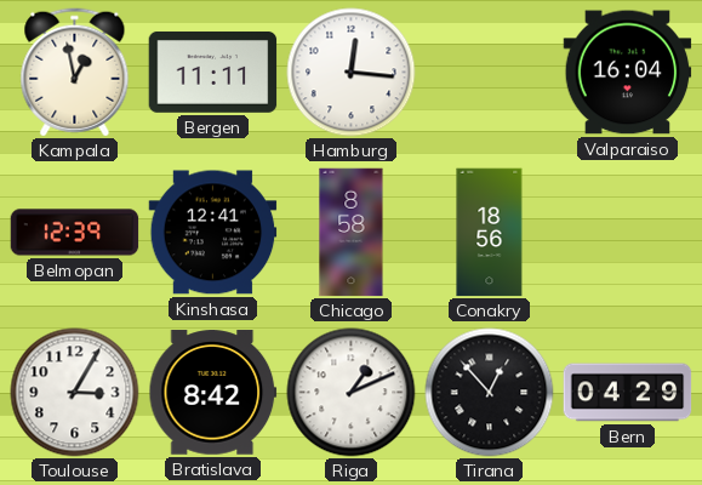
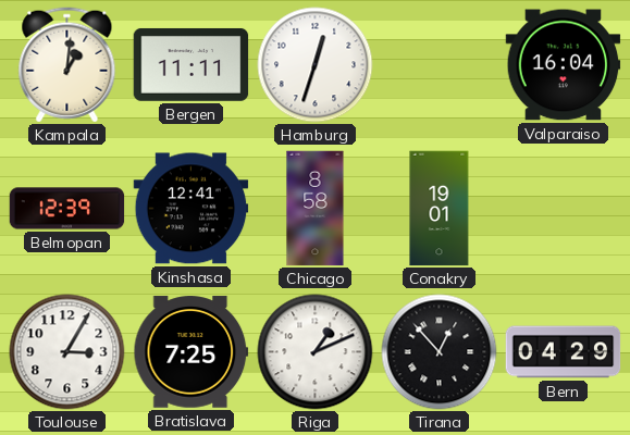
Kampala: 12:58 -> 1:01 (67, 65)
Hamburg: 12:16 -> 12:33 (316, 65)
Conakry: 18:56 -> 19:01 (440, 209)
Bratislava: 8:42 -> 7:25 (192, 352)
